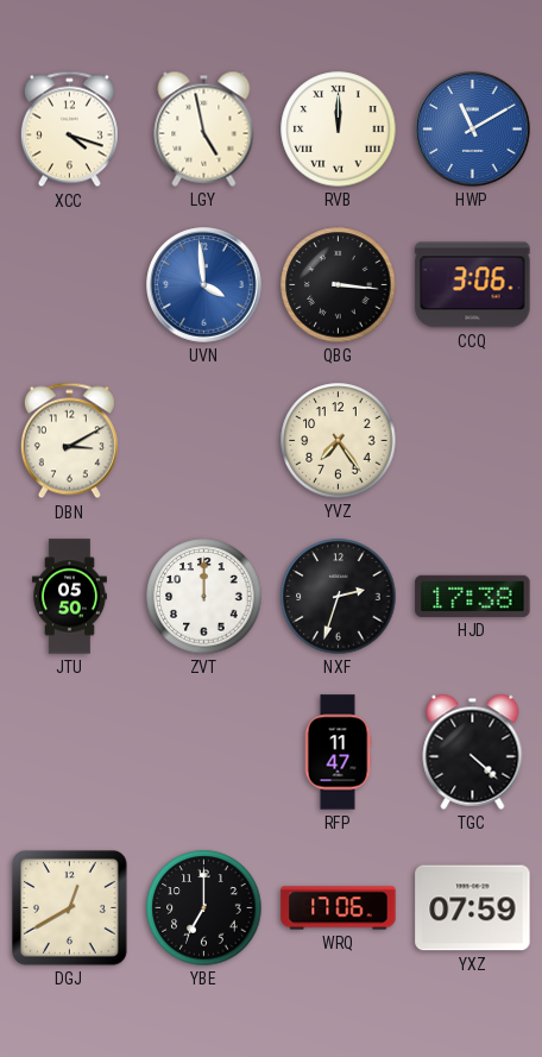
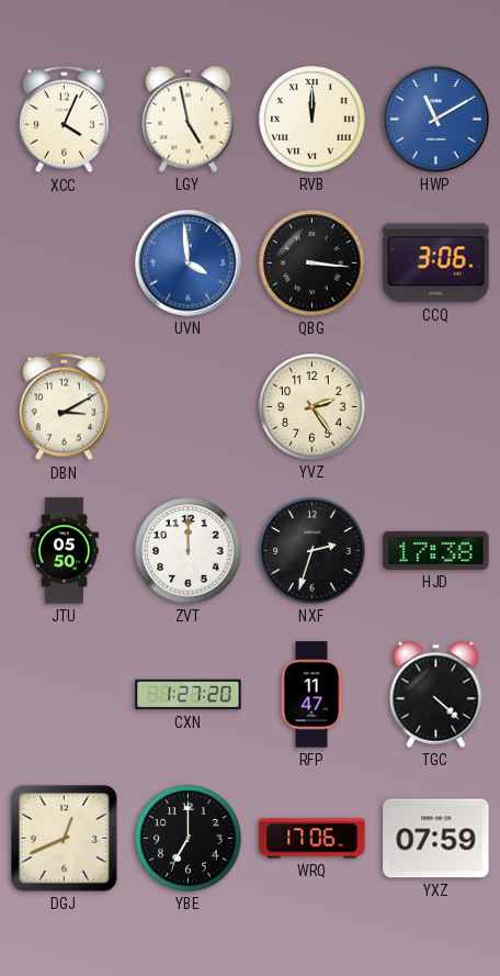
XCC: 4:18 -> 4:04 (64, 120)
YVZ: 7:24 -> 2:24 (312, 407)
CXN: none -> 1:27 (189, 695)
DGJ: 12:40 -> 12:41 (65, 839)
